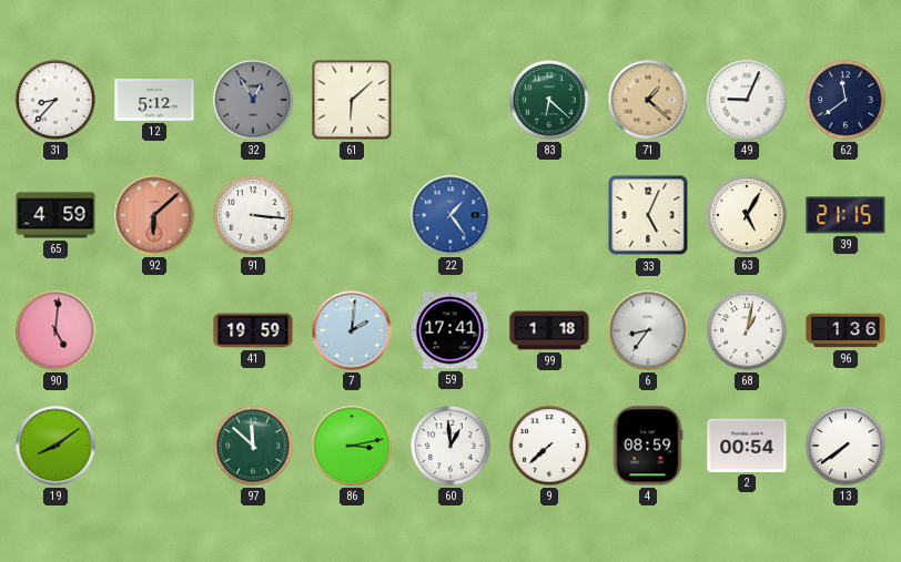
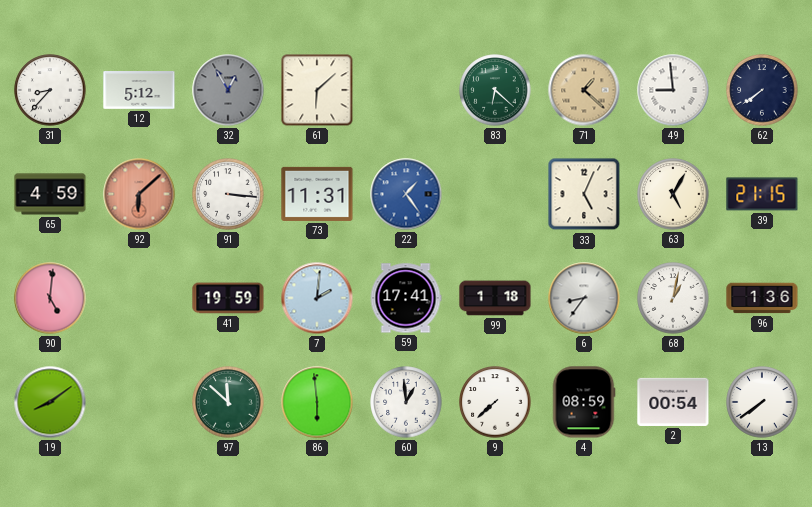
49: 9:04 -> 8:59 (673, 90)
62: 11:39 -> 7:39 (762, 90)
73: none -> 11:31 (317, 194)
86: 3:13 -> 5:59 (317, 402)
